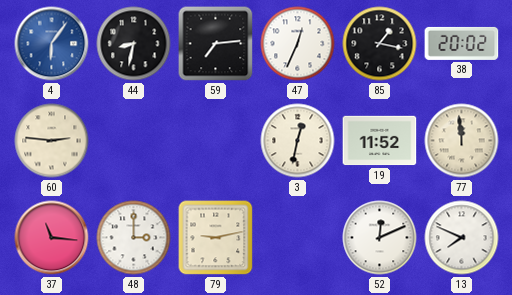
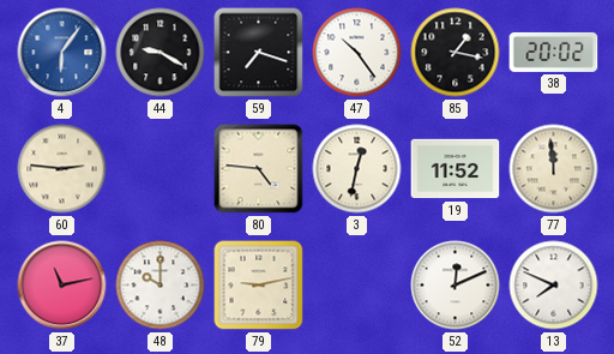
44: 8:32 -> 9:20 (161, 53)
59: 7:14 -> 7:18 (259, 53)
47: 12:34 -> 10:24 (357, 53)
80: none -> 4:46 (259, 169)
37: 11:16 -> 11:13 (62, 286)
48: 3:00 -> 10:00 (161, 286)
